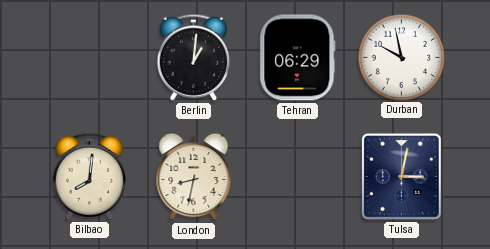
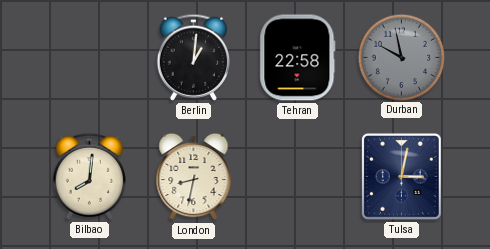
Tehran: 06:29 -> 22:58 (298, 58)
Durban dial: white -> grey (401, 57)
